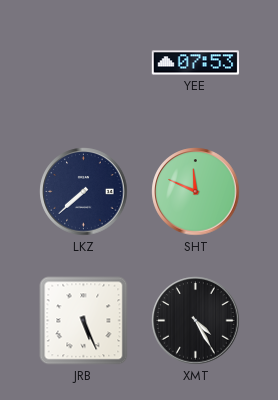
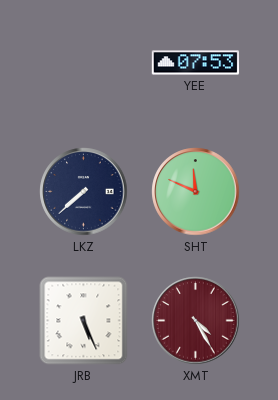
XMT dial: black -> burgundy (196, 321)
